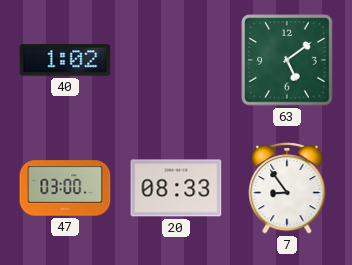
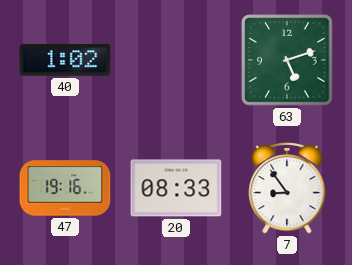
63: 5:09 -> 5:12 (287, 60)
47: 03:00 -> 19:16 (65, 188)
